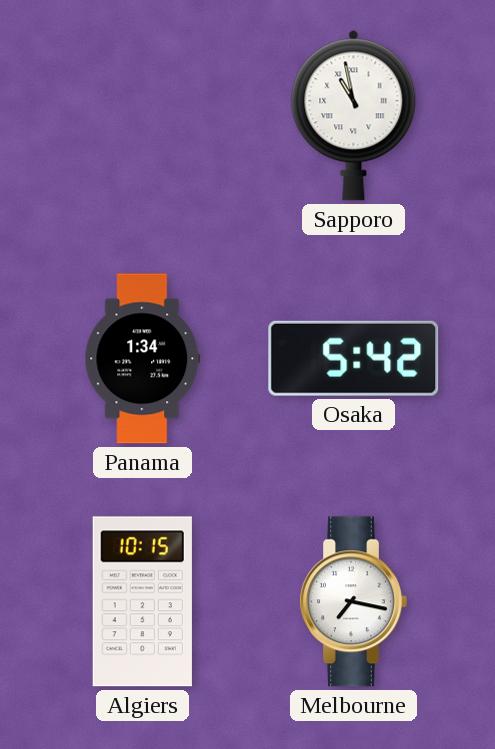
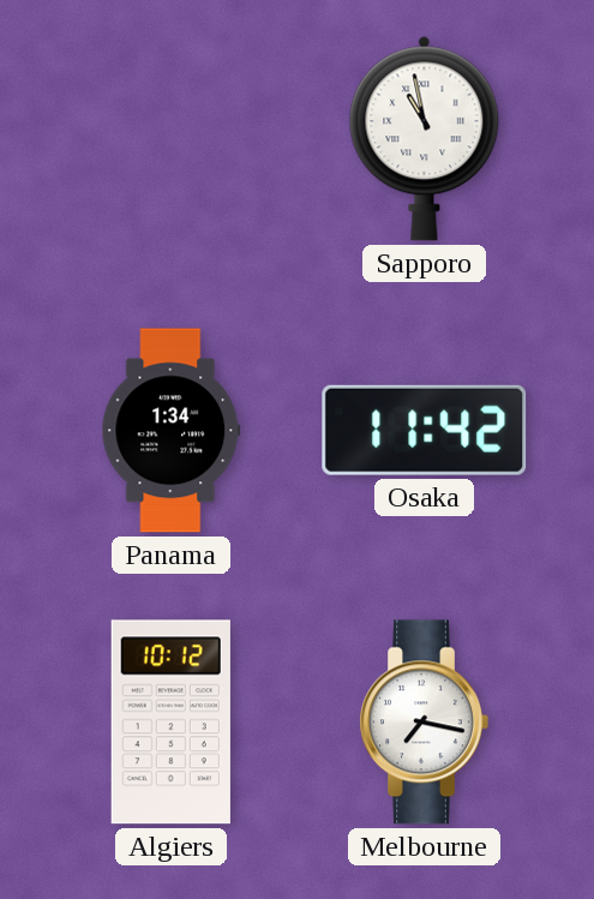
Osaka: 5:42 -> 11:42 (425, 430)
Algiers: 10:15 -> 10:12 (170, 723)
